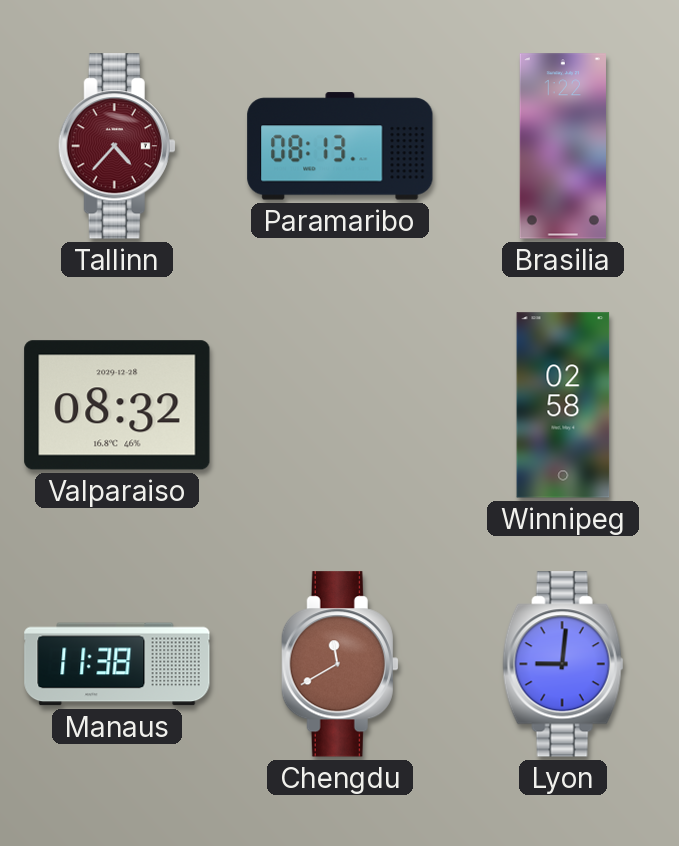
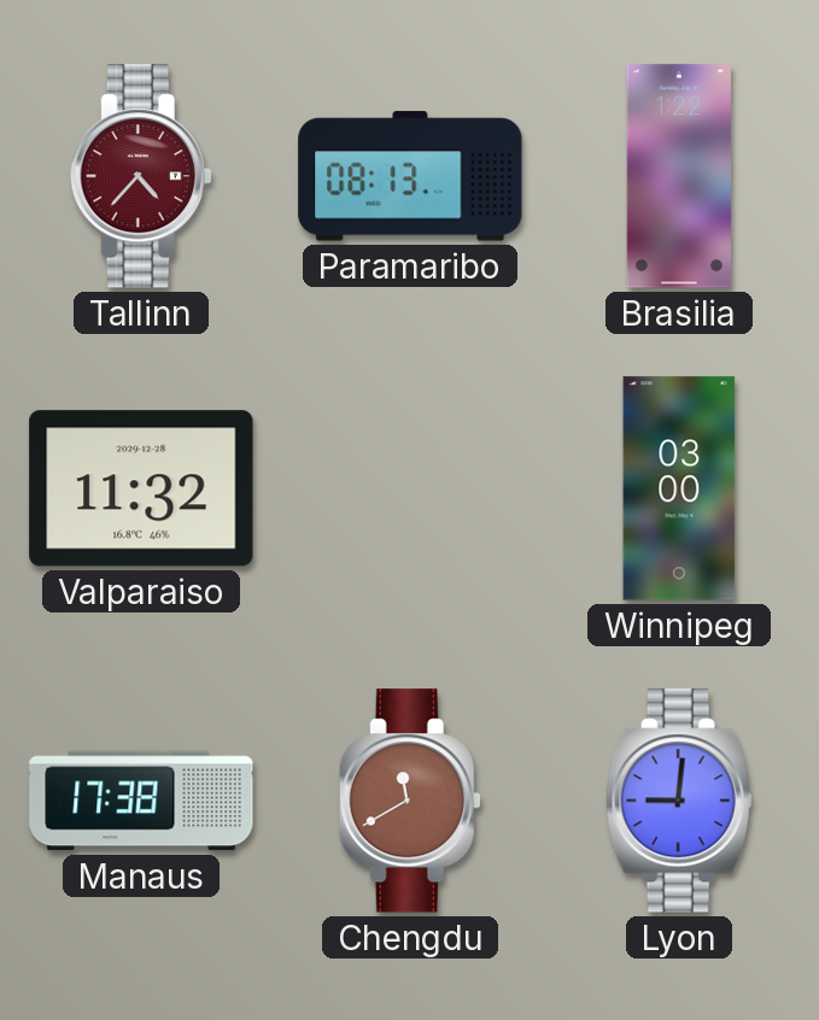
Valparaiso: 08:32 -> 11:32 (141, 488)
Winnipeg: 02:58 -> 03:00 (679, 488)
Manaus: 11:38 -> 17:38 (141, 801)
